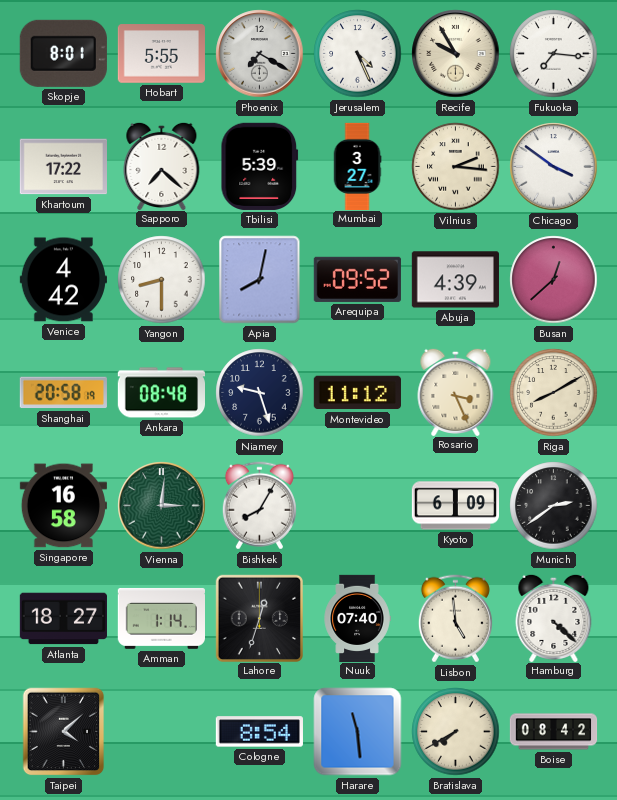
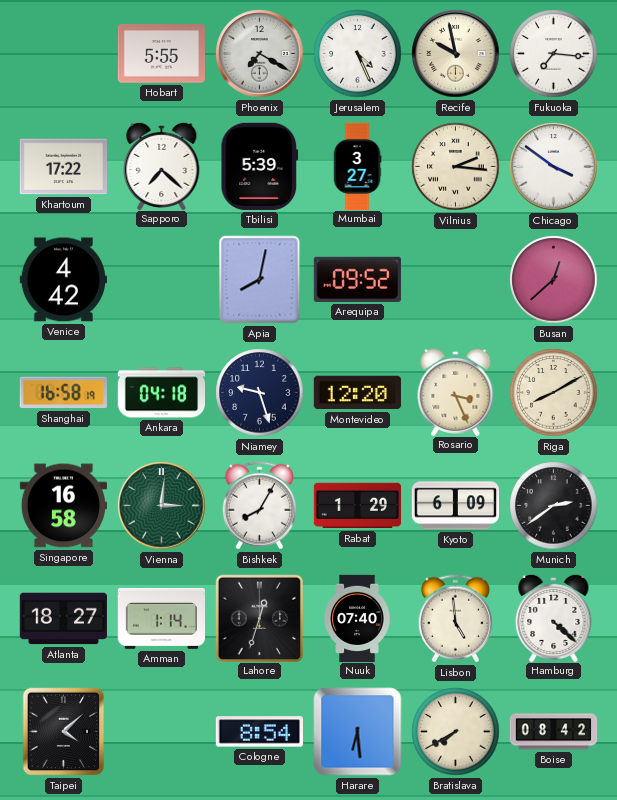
Skopje: 8:01 -> none (63, 53)
Recife: 9:55 -> 9:58 (456, 54)
Yangon: 8:30 -> none (162, 280)
Abuja: 4:39 -> none (455, 280)
Shanghai: 20:58 -> 16:58 (63, 393)
Ankara: 08:48 -> 04:18 (161, 393)
Montevideo: 11:12 -> 12:20 (357, 393)
Rabat: none -> 1:29 (357, 506)
Harare: 11:29 -> 6:29 (358, 732)
